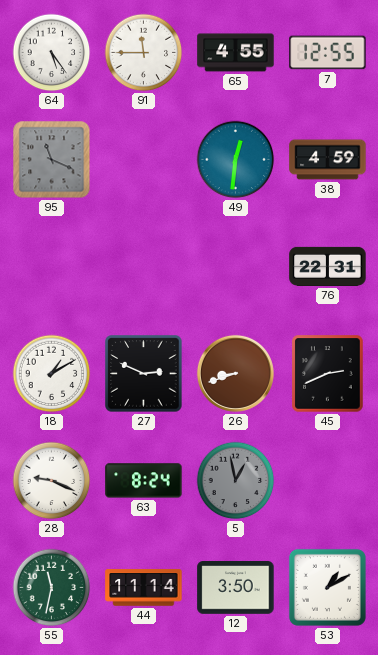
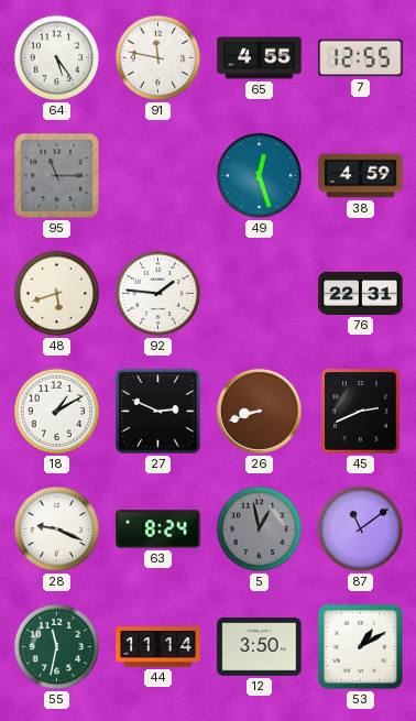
91: 11:45 -> 11:47 (158, 58)
95: 11:19 -> 11:15 (57, 176)
49: 12:31 -> 12:27 (260, 176)
48: none -> 5:42 (57, 294)
92: none -> 1:46 (158, 294)
87: none -> 11:09 (361, 529)
